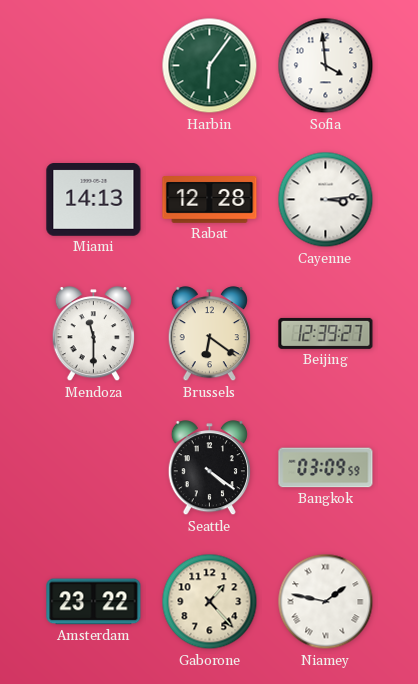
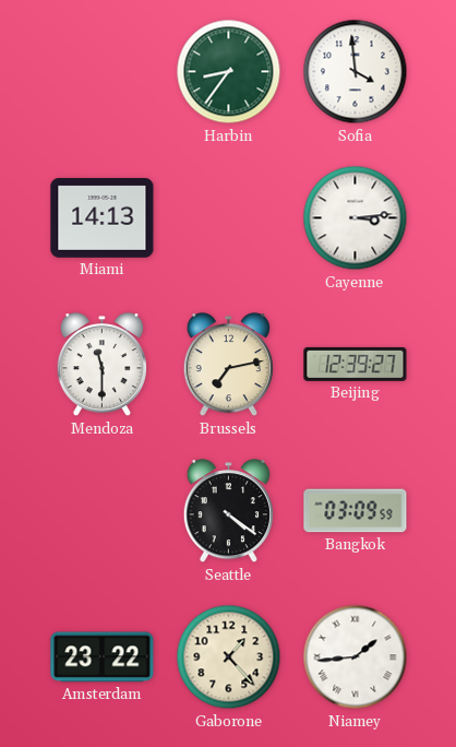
Harbin: 6:06 -> 8:36 (229, 72)
Rabat: 12:28 -> none (210, 200)
Brussels: 6:21 -> 7:13 (228, 365)
Niamey: 1:47 -> 1:44 (356, 657)
